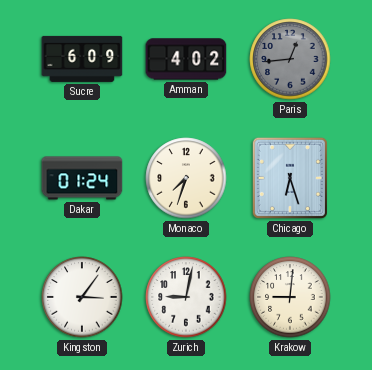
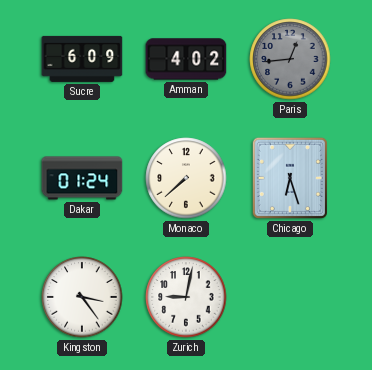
Monaco: 7:33 -> 7:38 (186, 178)
Kingston: 3:06 -> 3:24 (82, 297)
Krakow: 9:01 -> none (290, 297)
